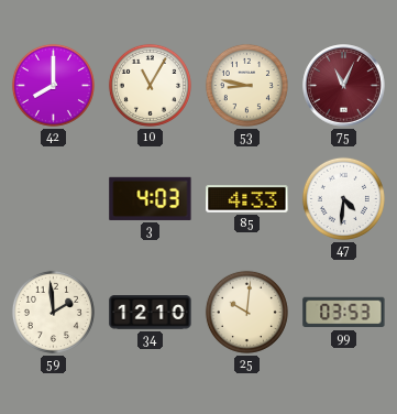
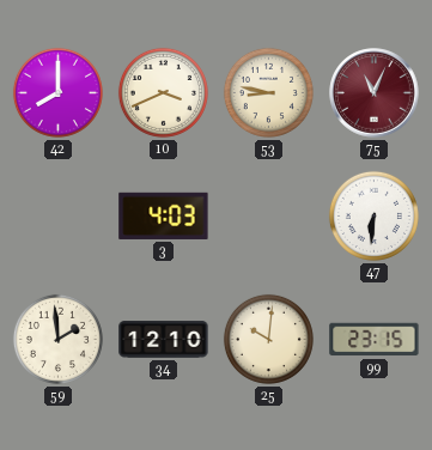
10: 11:05 -> 3:41 (163, 92)
85: 4:33 -> none (247, 199)
47: 4:31 -> 6:31 (373, 215)
99: 03:53 -> 23:15 (375, 340)
